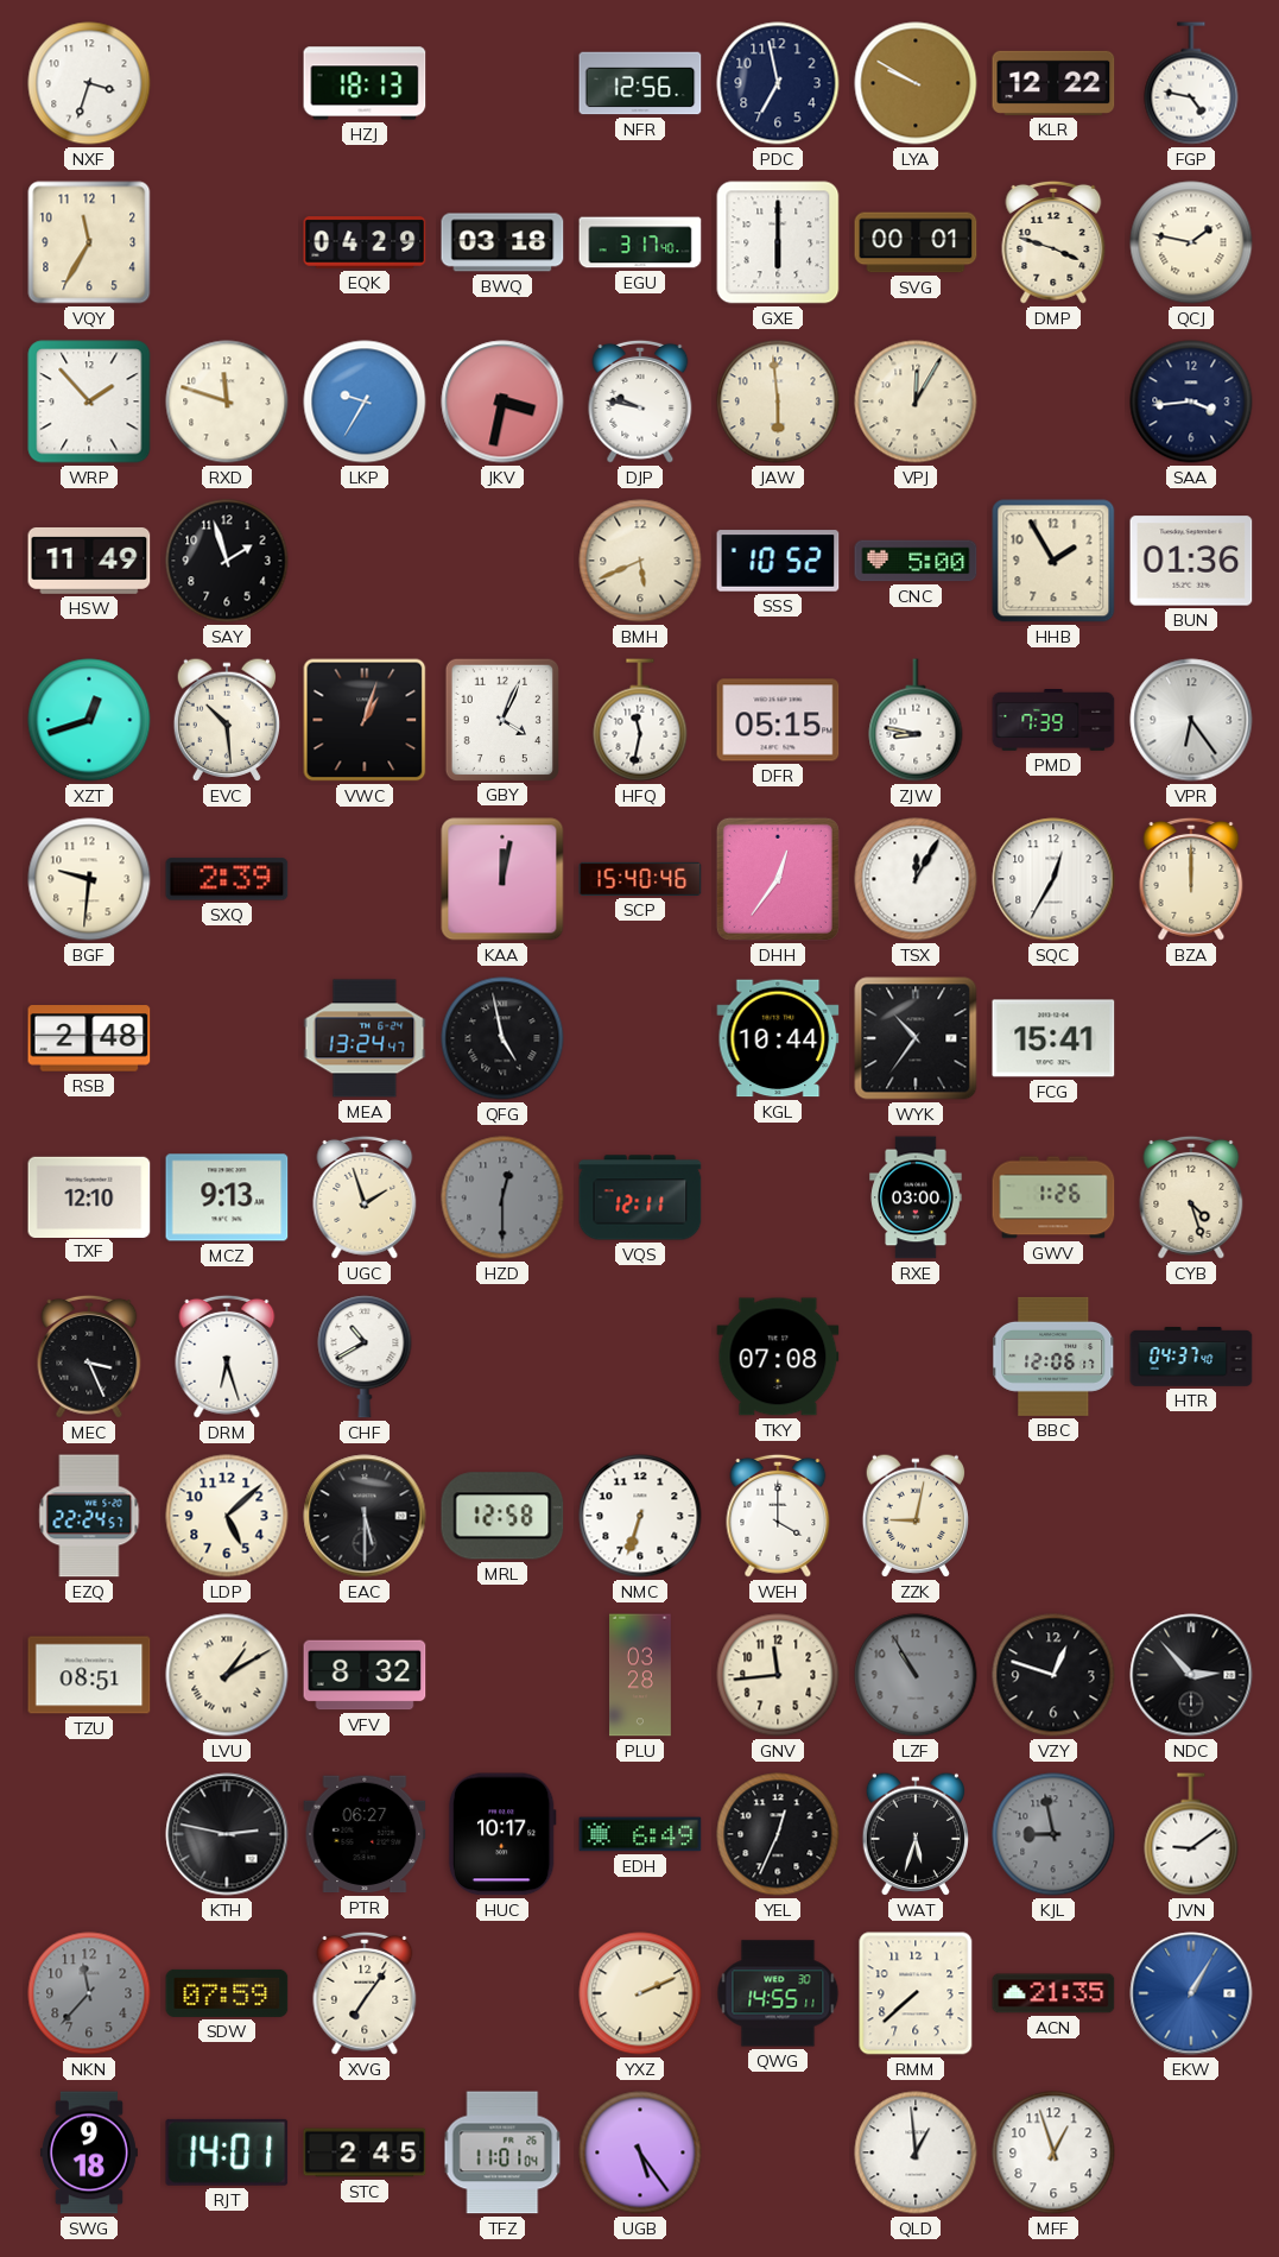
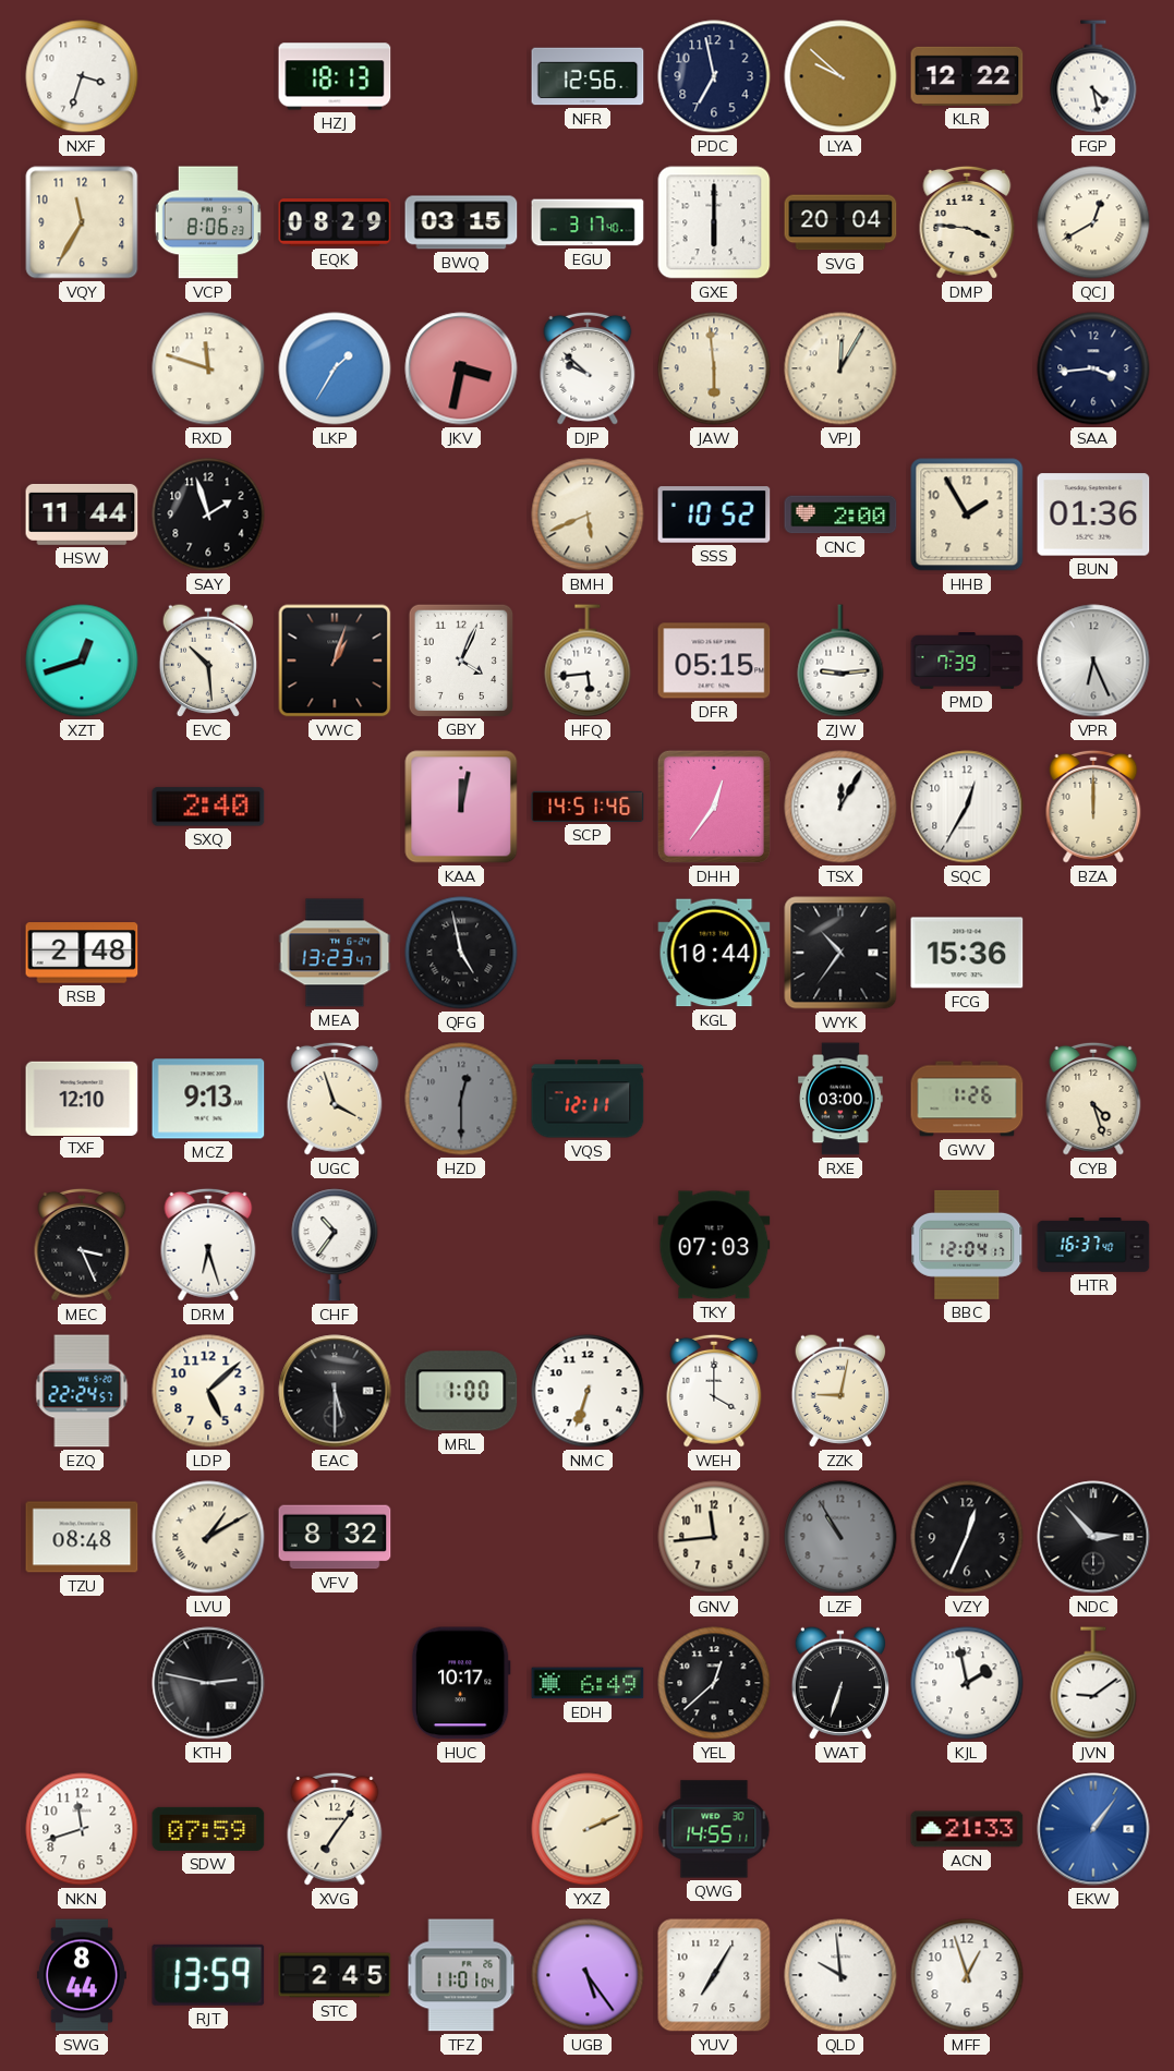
LYA: 9:50 -> 9:52 (840, 76)
FGP: 4:47 -> 4:28 (1093, 76)
VCP: none -> 8:06 (208, 222)
EQK: 04:29 -> 08:29 (335, 222)
BWQ: 03:18 -> 03:15 (461, 222)
SVG: 00:01 -> 20:04 (840, 222)
DMP: 3:48 -> 3:46 (967, 222)
QCJ: 1:47 -> 12:40 (1093, 222)
WRP: 1:53 -> none (89, 402)
LKP: 9:35 -> 1:35 (335, 368)
DJP: 9:47 -> 9:52 (588, 368)
HSW: 11:49 -> 11:44 (82, 514)
CNC: 5:00 -> 2:00 (840, 514)
HFQ: 11:32 -> 5:44 (588, 661)
ZJW: 8:47 -> 9:14 (840, 661)
VPR: 6:24 -> 6:26 (1093, 661)
BGF: 9:31 -> none (89, 879)
SXQ: 2:39 -> 2:40 (208, 807)
SCP: 15:40 -> 14:51 (588, 807)
MEA: 13:24 -> 13:23 (335, 953)
FCG: 15:41 -> 15:36 (967, 953)
UGC: 1:57 -> 3:57 (335, 1099)
CHF: 10:40 -> 10:36 (335, 1245)
TKY: 07:08 -> 07:03 (714, 1245)
BBC: 12:06 -> 12:04 (968, 1245)
HTR: 04:37 -> 16:37 (1093, 1245)
MRL: 12:58 -> 1:00 (461, 1391)
TZU: 08:51 -> 08:48 (82, 1537)
PLU: 03:28 -> none (641, 1675)
VZY: 12:48 -> 12:34 (967, 1537)
PTR: 06:27 -> none (365, 1834)
YEL: 12:34 -> 12:38 (714, 1683)
WAT: 5:33 -> 6:33 (839, 1683)
KJL: 8:58 -> 1:58 (967, 1683)
KJL dial: grey -> white (967, 1683)
NKN: 11:37 -> 11:42 (82, 1829)
NKN dial: grey -> white (82, 1829)
RMM: 7:38 -> none (916, 1993)
ACN: 21:35 -> 21:33 (967, 1829)
EKW: 1:05 -> 1:06 (1093, 1829)
SWG: 9:18 -> 8:44 (82, 1975)
RJT: 14:01 -> 13:59 (208, 1975)
YUV: none -> 7:05 (714, 1975)
QLD: 12:59 -> 9:59 (840, 1975)
